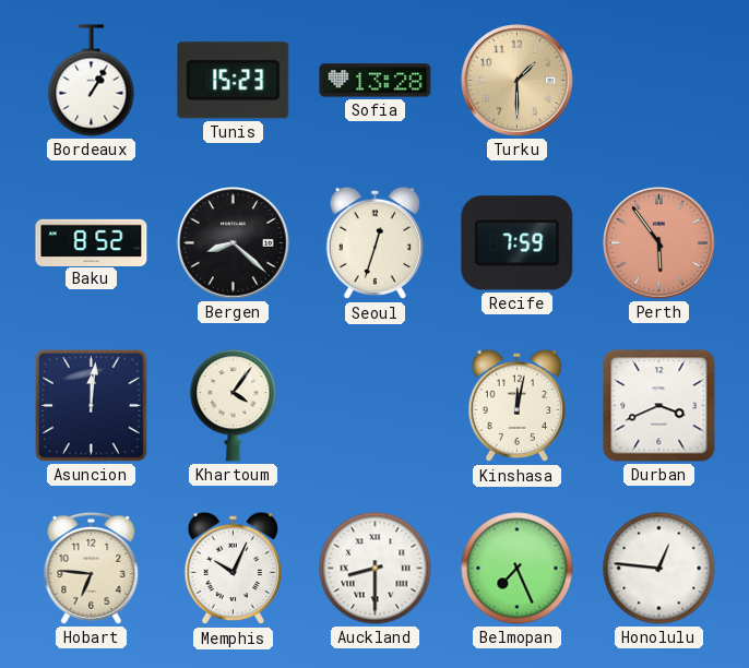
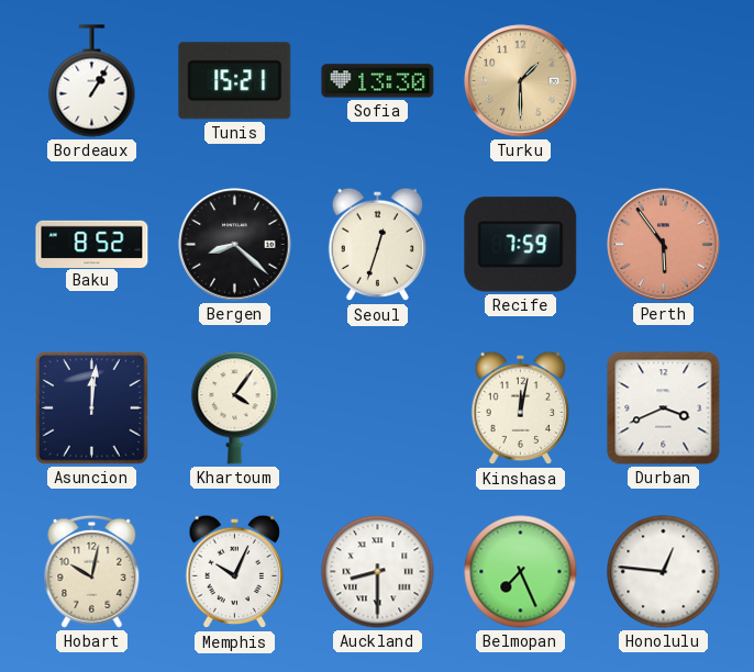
Tunis: 15:23 -> 15:21 (235, 81)
Sofia: 13:28 -> 13:30 (378, 81)
Hobart: 6:46 -> 10:02 (92, 571)
